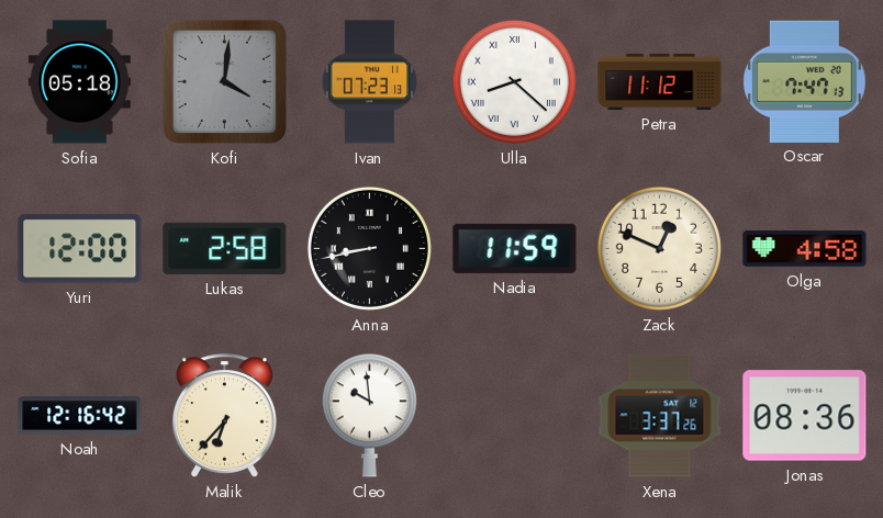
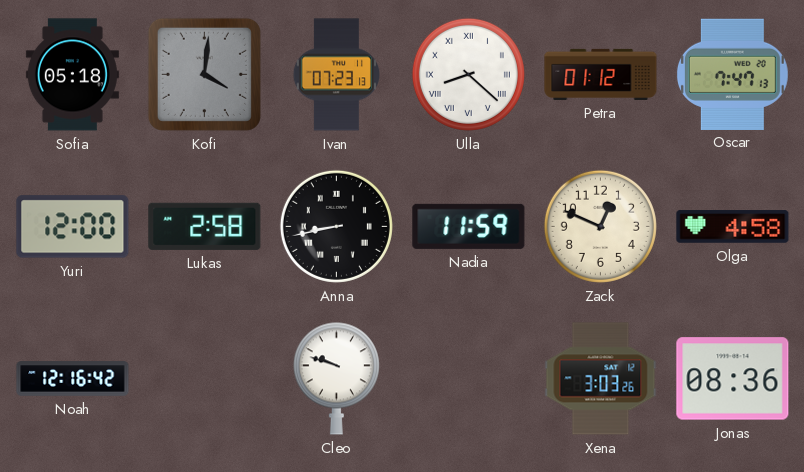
Petra: 11:12 -> 01:12 (601, 74)
Malik: 6:37 -> none (224, 416)
Cleo: 9:59 -> 9:48 (336, 378)
Xena: 3:37 -> 3:03 (601, 379)
